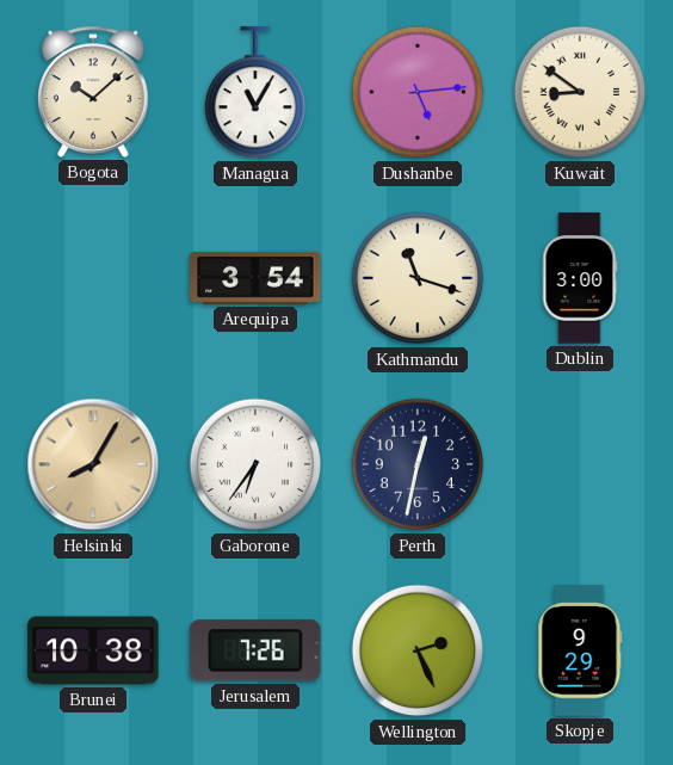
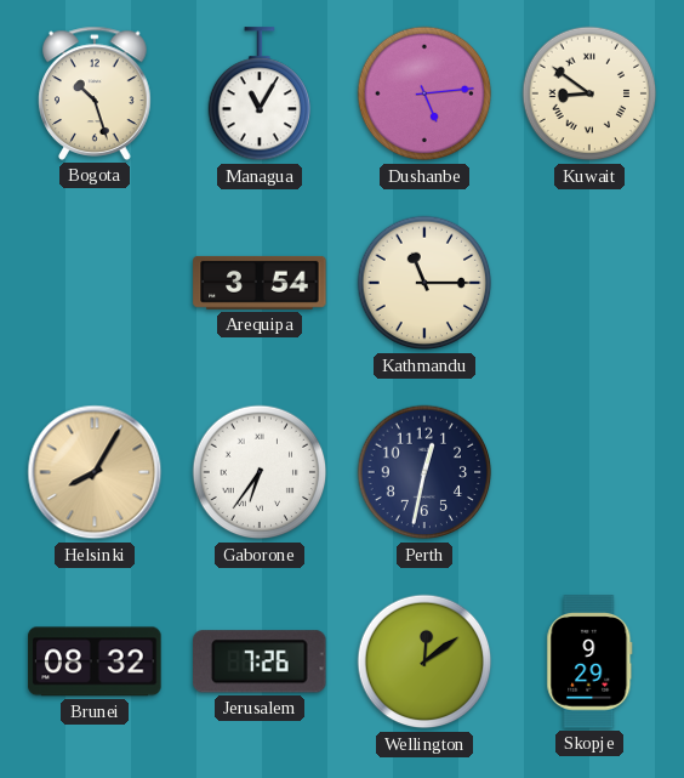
Bogota: 10:08 -> 10:27 (95, 93)
Kathmandu: 11:18 -> 11:15 (424, 283)
Dublin: 3:00 -> none (580, 278)
Brunei: 10:38 -> 08:32 (95, 661)
Wellington: 2:26 -> 12:09 (424, 661)
